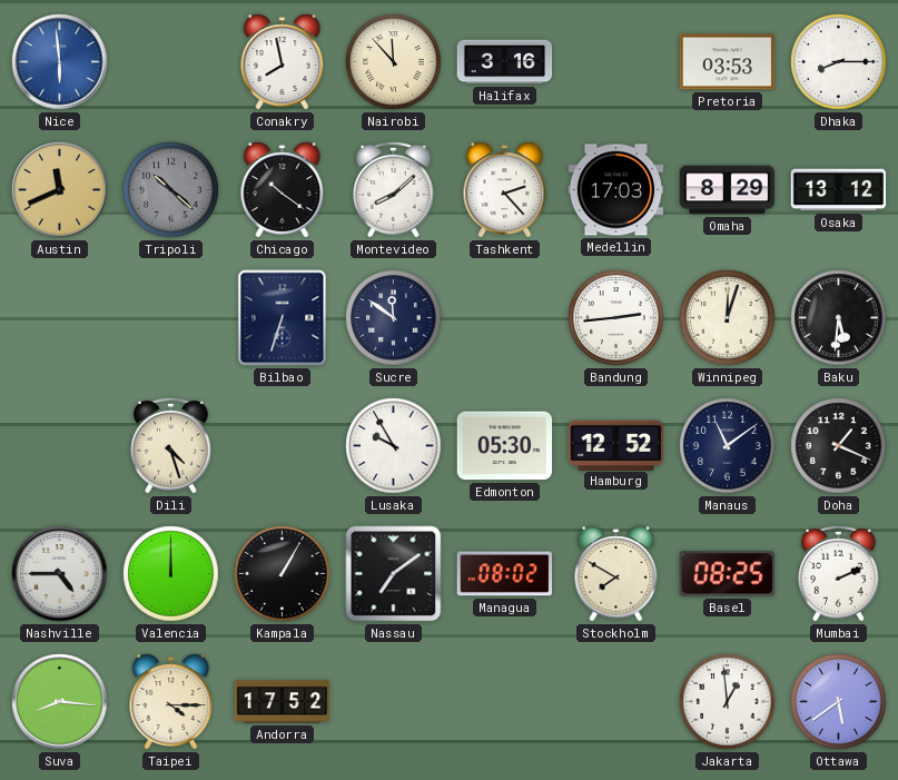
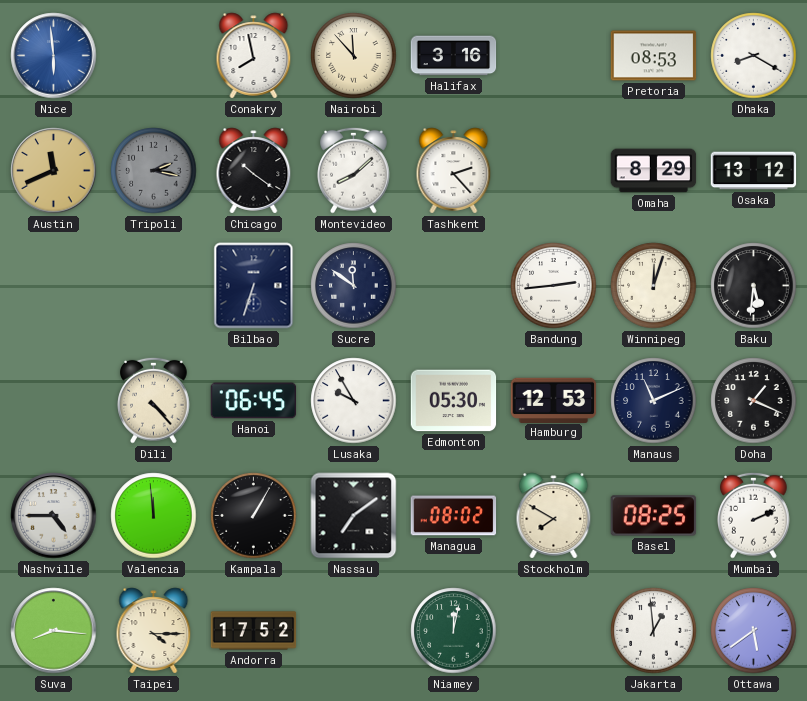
Pretoria: 03:53 -> 08:53 (654, 56)
Dhaka: 8:15 -> 8:20 (754, 56)
Tripoli: 10:22 -> 2:17 (154, 171)
Medellin: 17:03 -> none (616, 190)
Dili: 4:27 -> 4:23 (154, 400)
Hanoi: none -> 06:45 (254, 401)
Hamburg: 12:52 -> 12:53 (554, 400)
Manaus: 11:09 -> 11:11 (654, 401)
Valencia: 12:00 -> 11:59 (154, 516)
Niamey: none -> 12:02 (454, 631)
